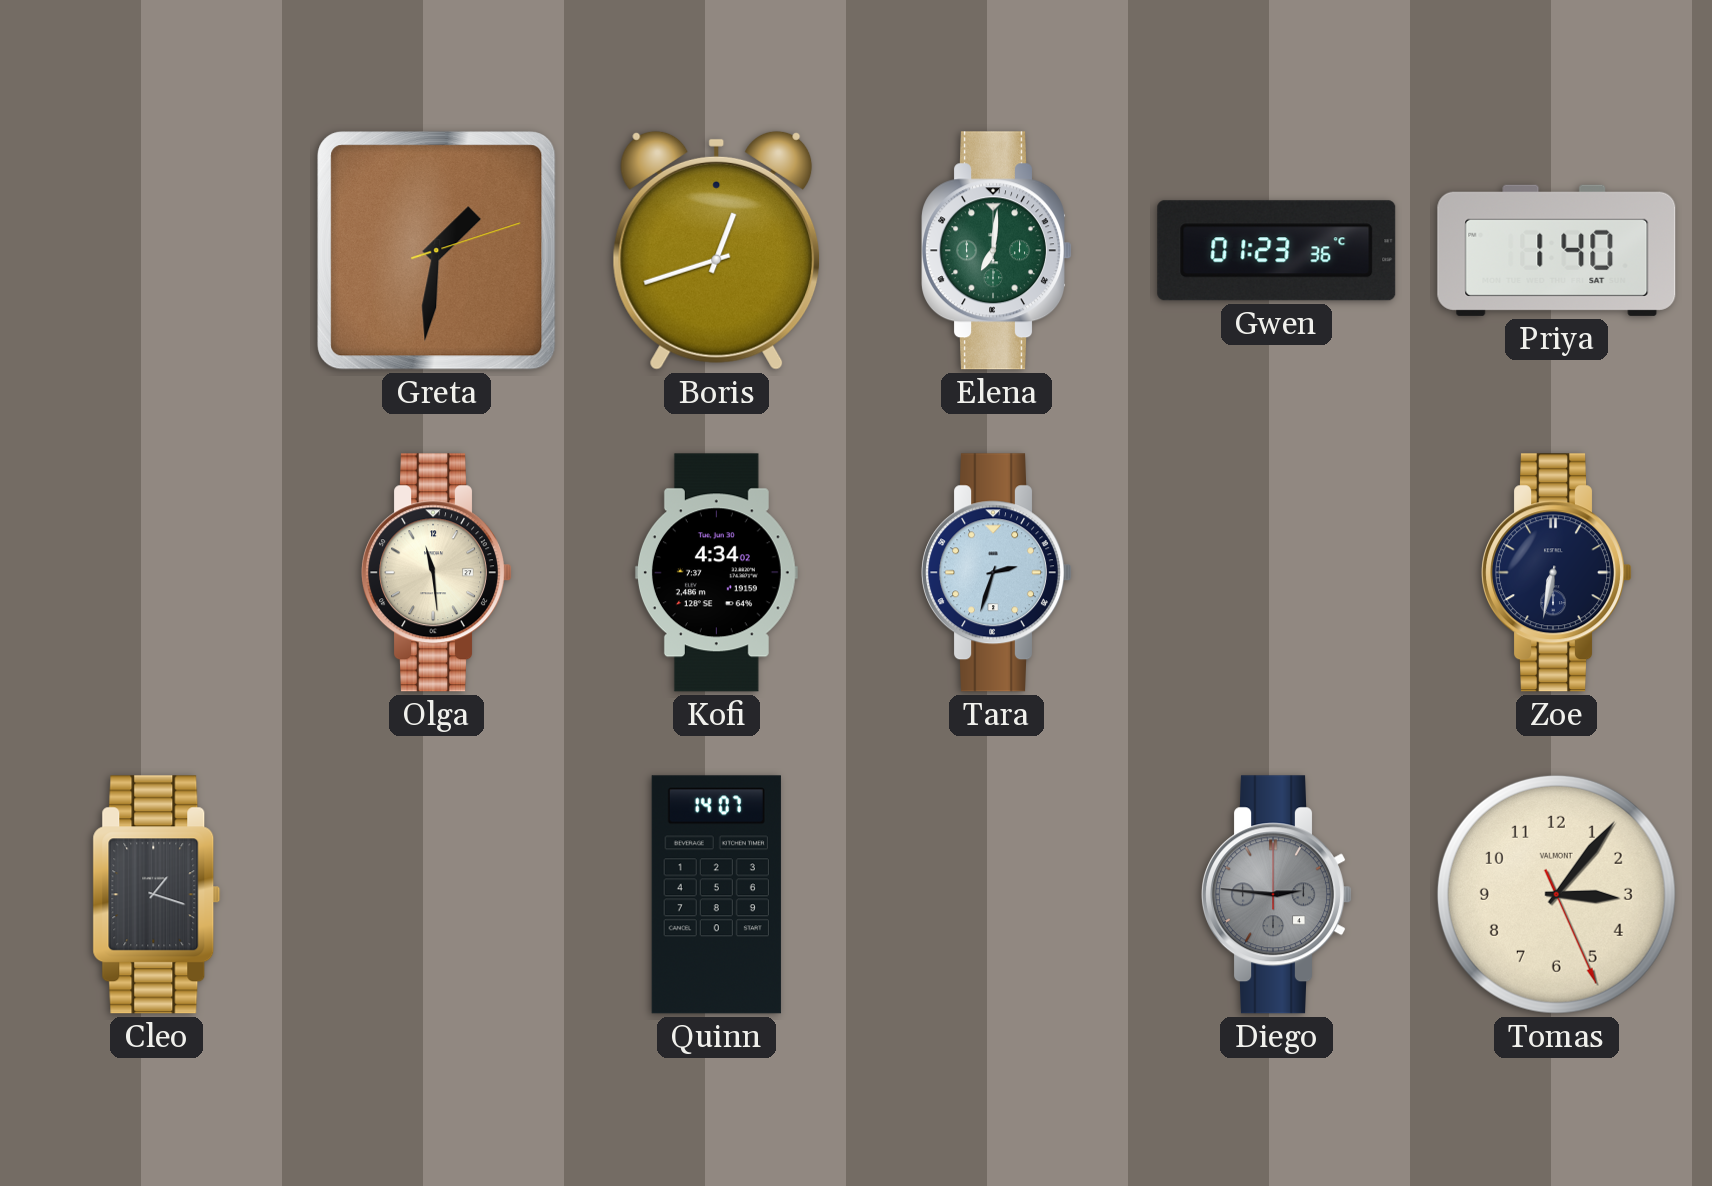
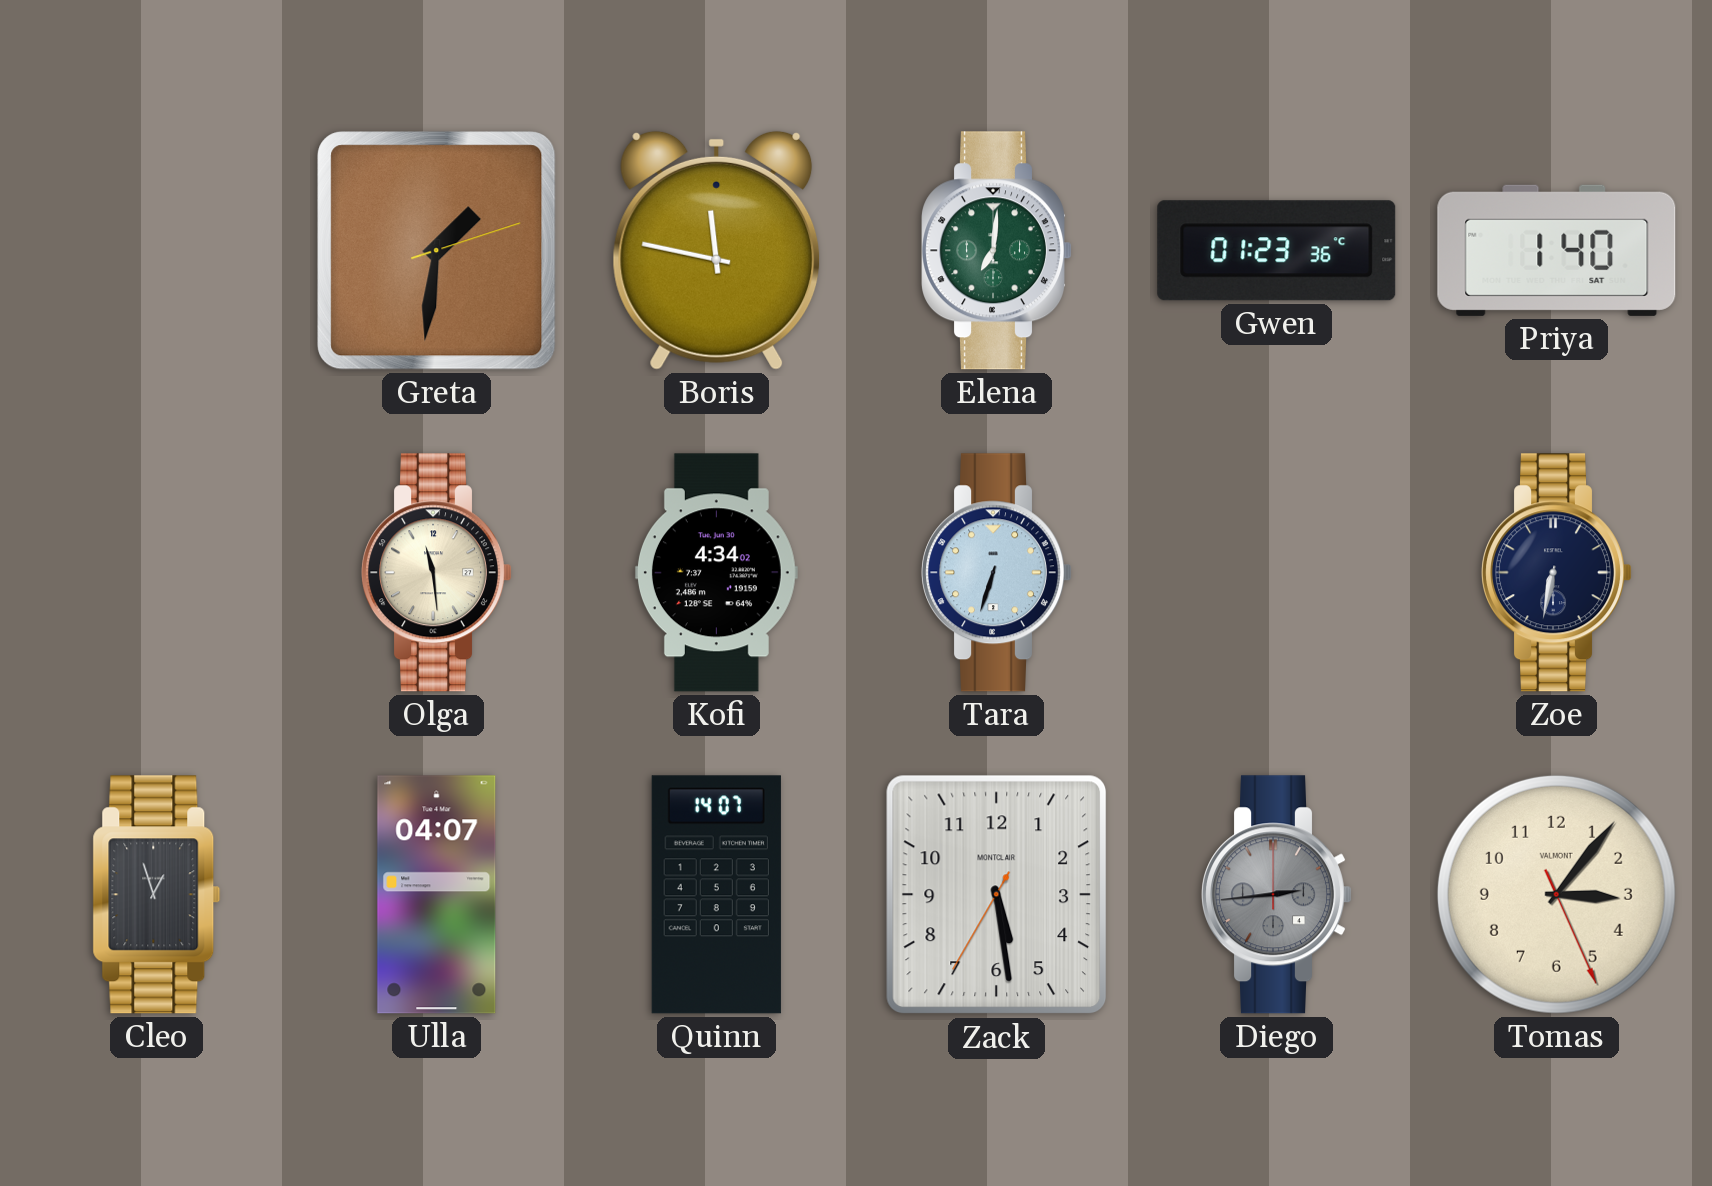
Boris: 12:42 -> 11:47 (717, 250)
Tara: 2:33 -> 6:33 (996, 573)
Cleo: 1:18 -> 12:57 (157, 895)
Ulla: none -> 04:07 (437, 895)
Zack: none -> 5:28 (997, 895)
Diego: 2:46 -> 2:44 (1276, 895)
